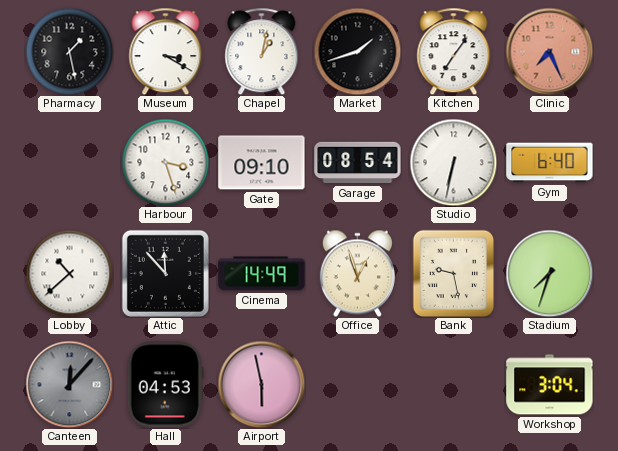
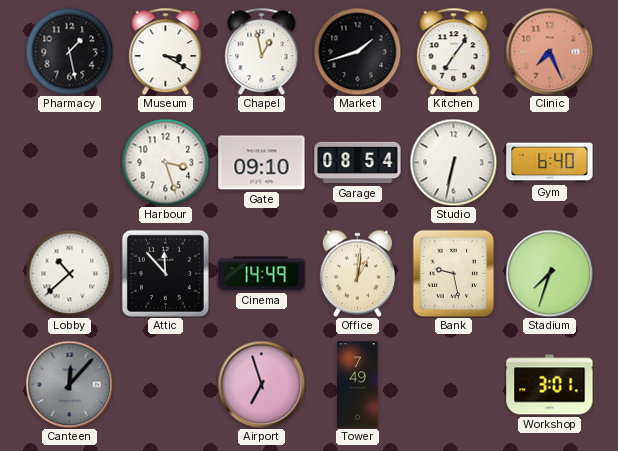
Chapel: 1:02 -> 12:58 (262, 51)
Office: 12:57 -> 1:01 (357, 273)
Hall: 04:53 -> none (165, 385)
Airport: 5:58 -> 6:57 (261, 384)
Tower: none -> 7:49 (358, 385)
Workshop: 3:04 -> 3:01 (550, 385)
